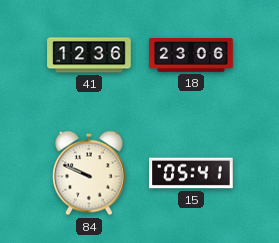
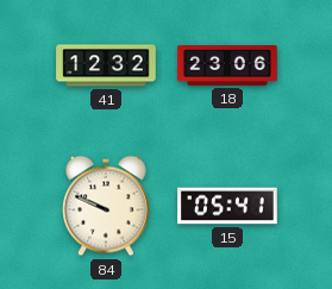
41: 12:36 -> 12:32 (106, 65)
